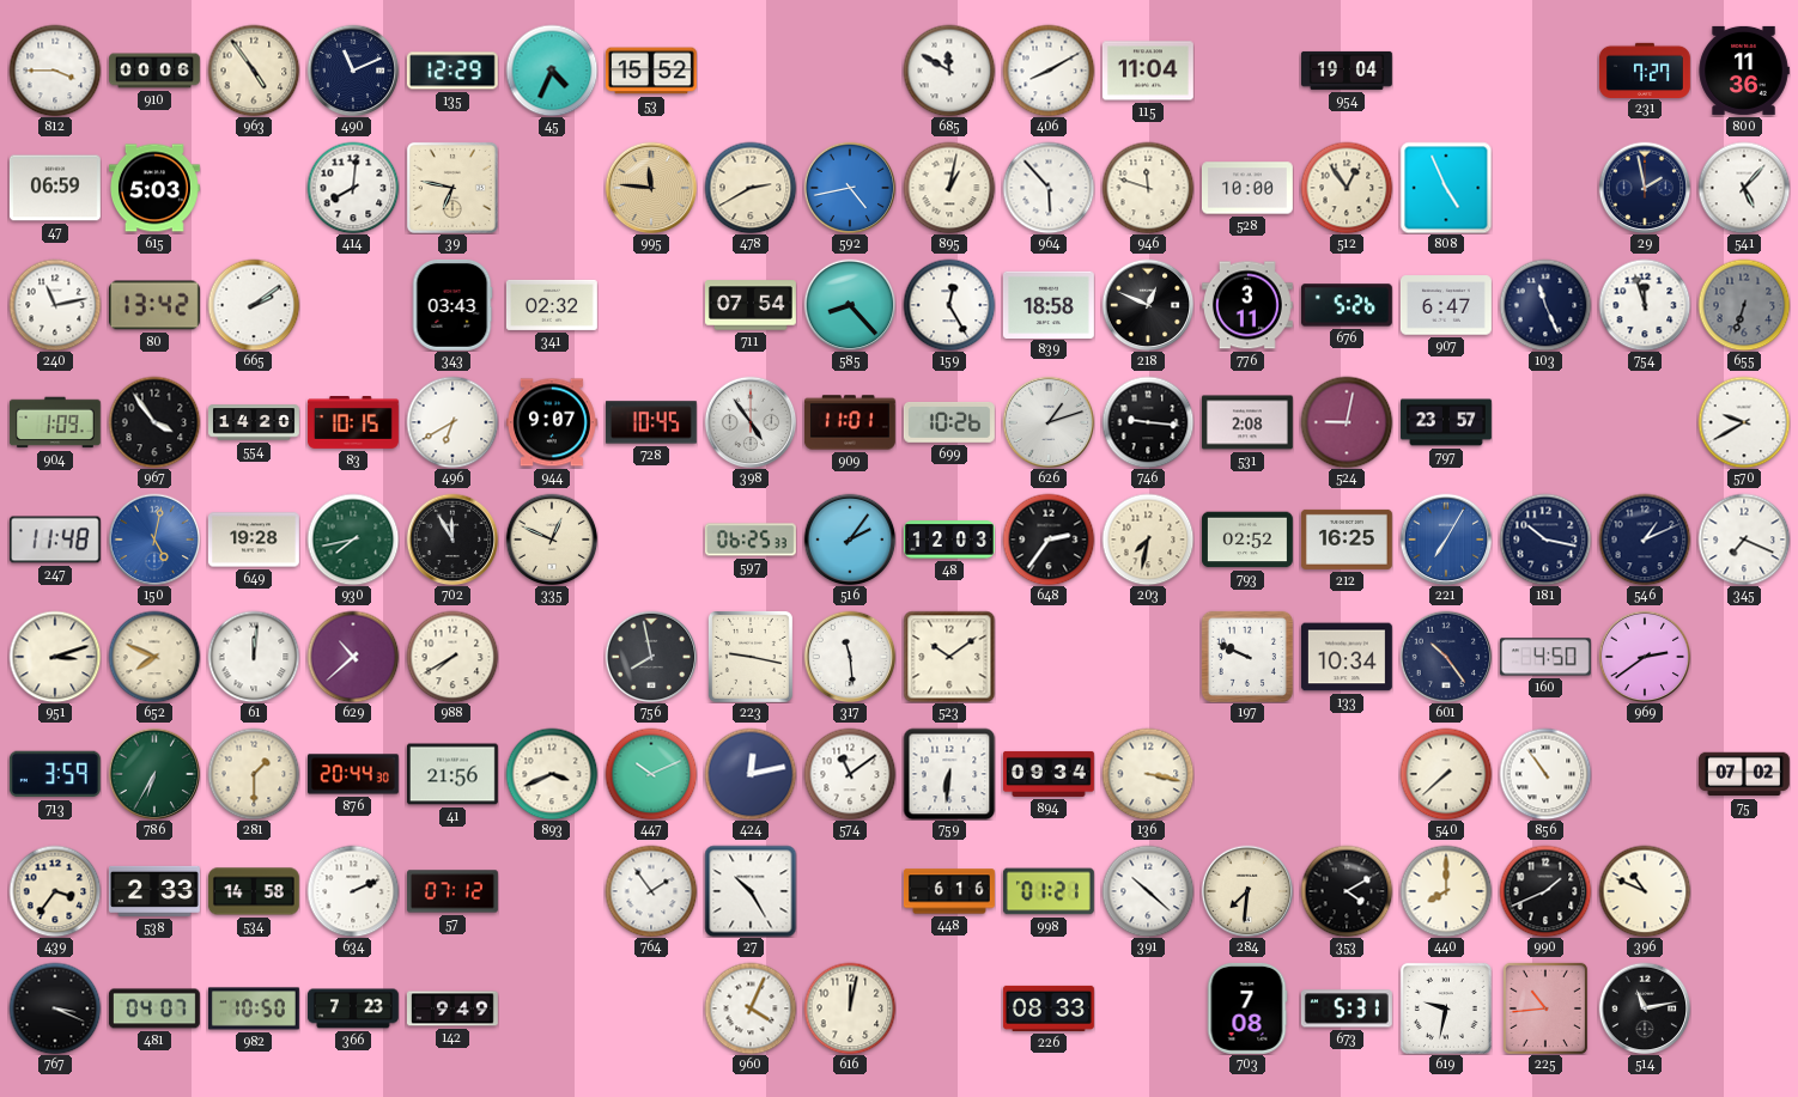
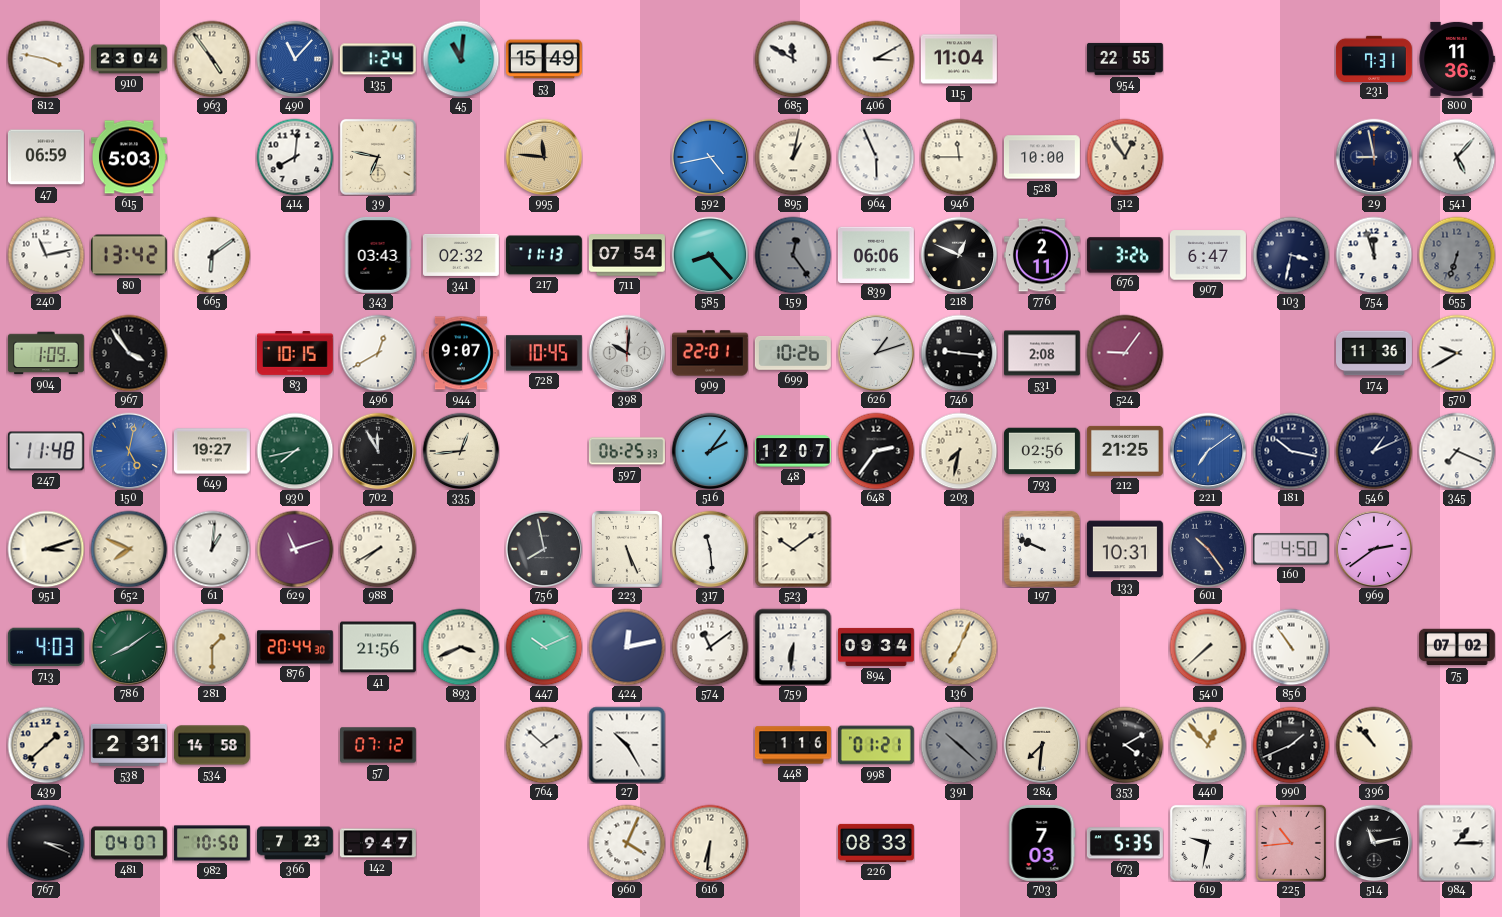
812: 3:45 -> 3:47 (46, 59)
910: 00:06 -> 23:04 (130, 59)
490: 11:11 -> 11:07 (295, 59)
490 dial: navy -> blue (295, 59)
135: 12:29 -> 1:24 (378, 59)
45: 4:34 -> 11:01 (461, 59)
53: 15:52 -> 15:49 (544, 59)
406: 8:10 -> 3:10 (876, 59)
954: 19:04 -> 22:55 (1125, 59)
231: 7:27 -> 7:31 (1374, 58)
478: 2:40 -> none (751, 188)
964: 5:53 -> 5:56 (876, 157)
946: 11:48 -> 11:45 (959, 157)
808: 4:56 -> none (1446, 188)
29: 1:58 -> 8:58 (1374, 157)
665: 2:09 -> 6:09 (212, 255)
217: none -> 11:13 (544, 255)
159: 12:25 -> 12:24 (793, 255)
159 dial: white -> grey (793, 255)
839: 18:58 -> 06:06 (876, 254)
776: 3:11 -> 2:11 (1042, 255)
676: 5:26 -> 3:26 (1125, 255)
103: 11:26 -> 3:32 (1291, 255)
554: 14:20 -> none (255, 422)
496: 6:40 -> 12:40 (378, 353)
398: 4:54 -> 10:01 (627, 353)
909: 11:01 -> 22:01 (710, 353)
524: 9:02 -> 9:06 (1125, 353)
797: 23:57 -> none (1447, 422)
174: none -> 11:36 (1375, 353)
649: 19:28 -> 19:27 (212, 451)
335: 12:49 -> 12:44 (461, 451)
48: 12:03 -> 12:07 (793, 451)
793: 02:52 -> 02:56 (1042, 451)
212: 16:25 -> 21:25 (1125, 451)
221: 7:05 -> 7:09 (1208, 451)
61: 12:01 -> 1:01 (212, 549)
629: 10:38 -> 11:12 (295, 549)
223: 9:17 -> 5:26 (627, 549)
133: 10:34 -> 10:31 (1125, 549)
713: 3:59 -> 4:03 (46, 647)
786: 6:35 -> 8:09 (129, 647)
136: 3:17 -> 7:04 (959, 647)
439: 3:36 -> 1:38 (46, 745)
538: 2:33 -> 2:31 (129, 745)
634: 2:11 -> none (353, 891)
764: 1:54 -> 1:52 (544, 745)
448: 6:16 -> 1:16 (793, 745)
391 dial: white -> grey (959, 745)
440: 8:00 -> 12:53 (1208, 745)
396: 10:49 -> 10:53 (1374, 745)
142: 9:49 -> 9:47 (378, 843)
616: 12:02 -> 6:31 (710, 843)
703: 7:08 -> 7:03 (1042, 843)
673: 5:31 -> 5:35 (1125, 843)
984: none -> 1:15 (1457, 843)
